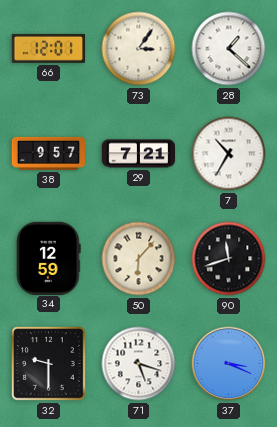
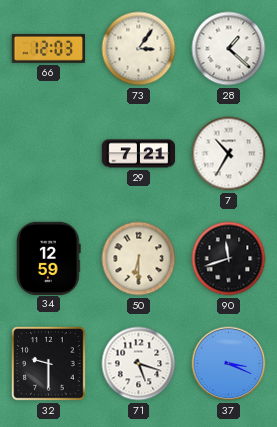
66: 12:01 -> 12:03 (48, 48)
38: 9:57 -> none (49, 153)
50: 6:07 -> 6:30 (139, 259)
